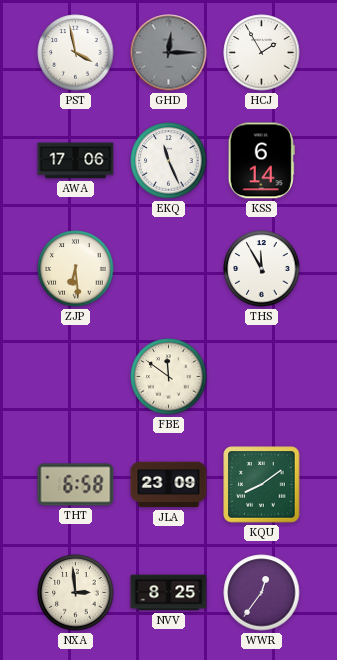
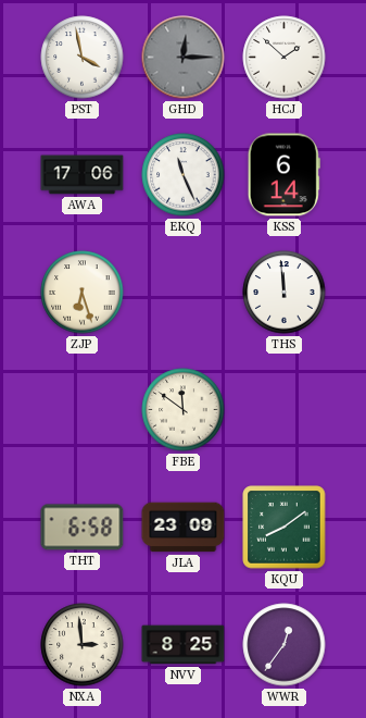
HCJ: 1:55 -> 1:52 (285, 58)
ZJP: 6:29 -> 6:27 (83, 293)
THS: 11:55 -> 11:59 (285, 293)
